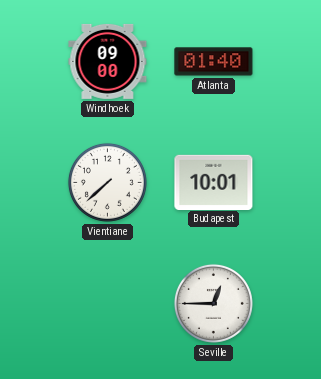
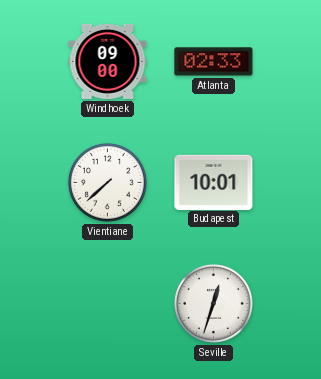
Atlanta: 01:40 -> 02:33 (214, 62)
Seville: 12:45 -> 12:33 (213, 303)
